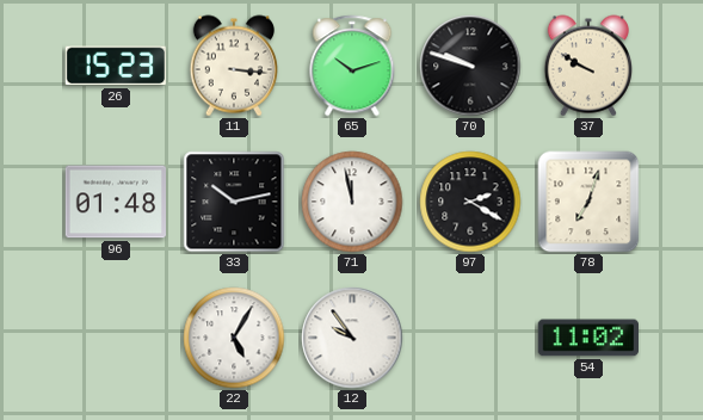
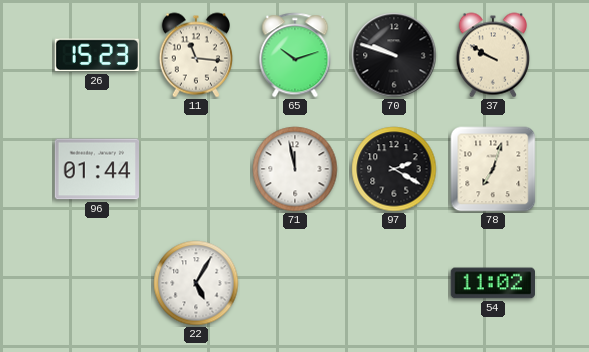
11: 3:16 -> 11:16 (195, 55)
96: 01:48 -> 01:44 (96, 169)
33: 10:13 -> none (234, 202)
12: 9:54 -> none (352, 338)
